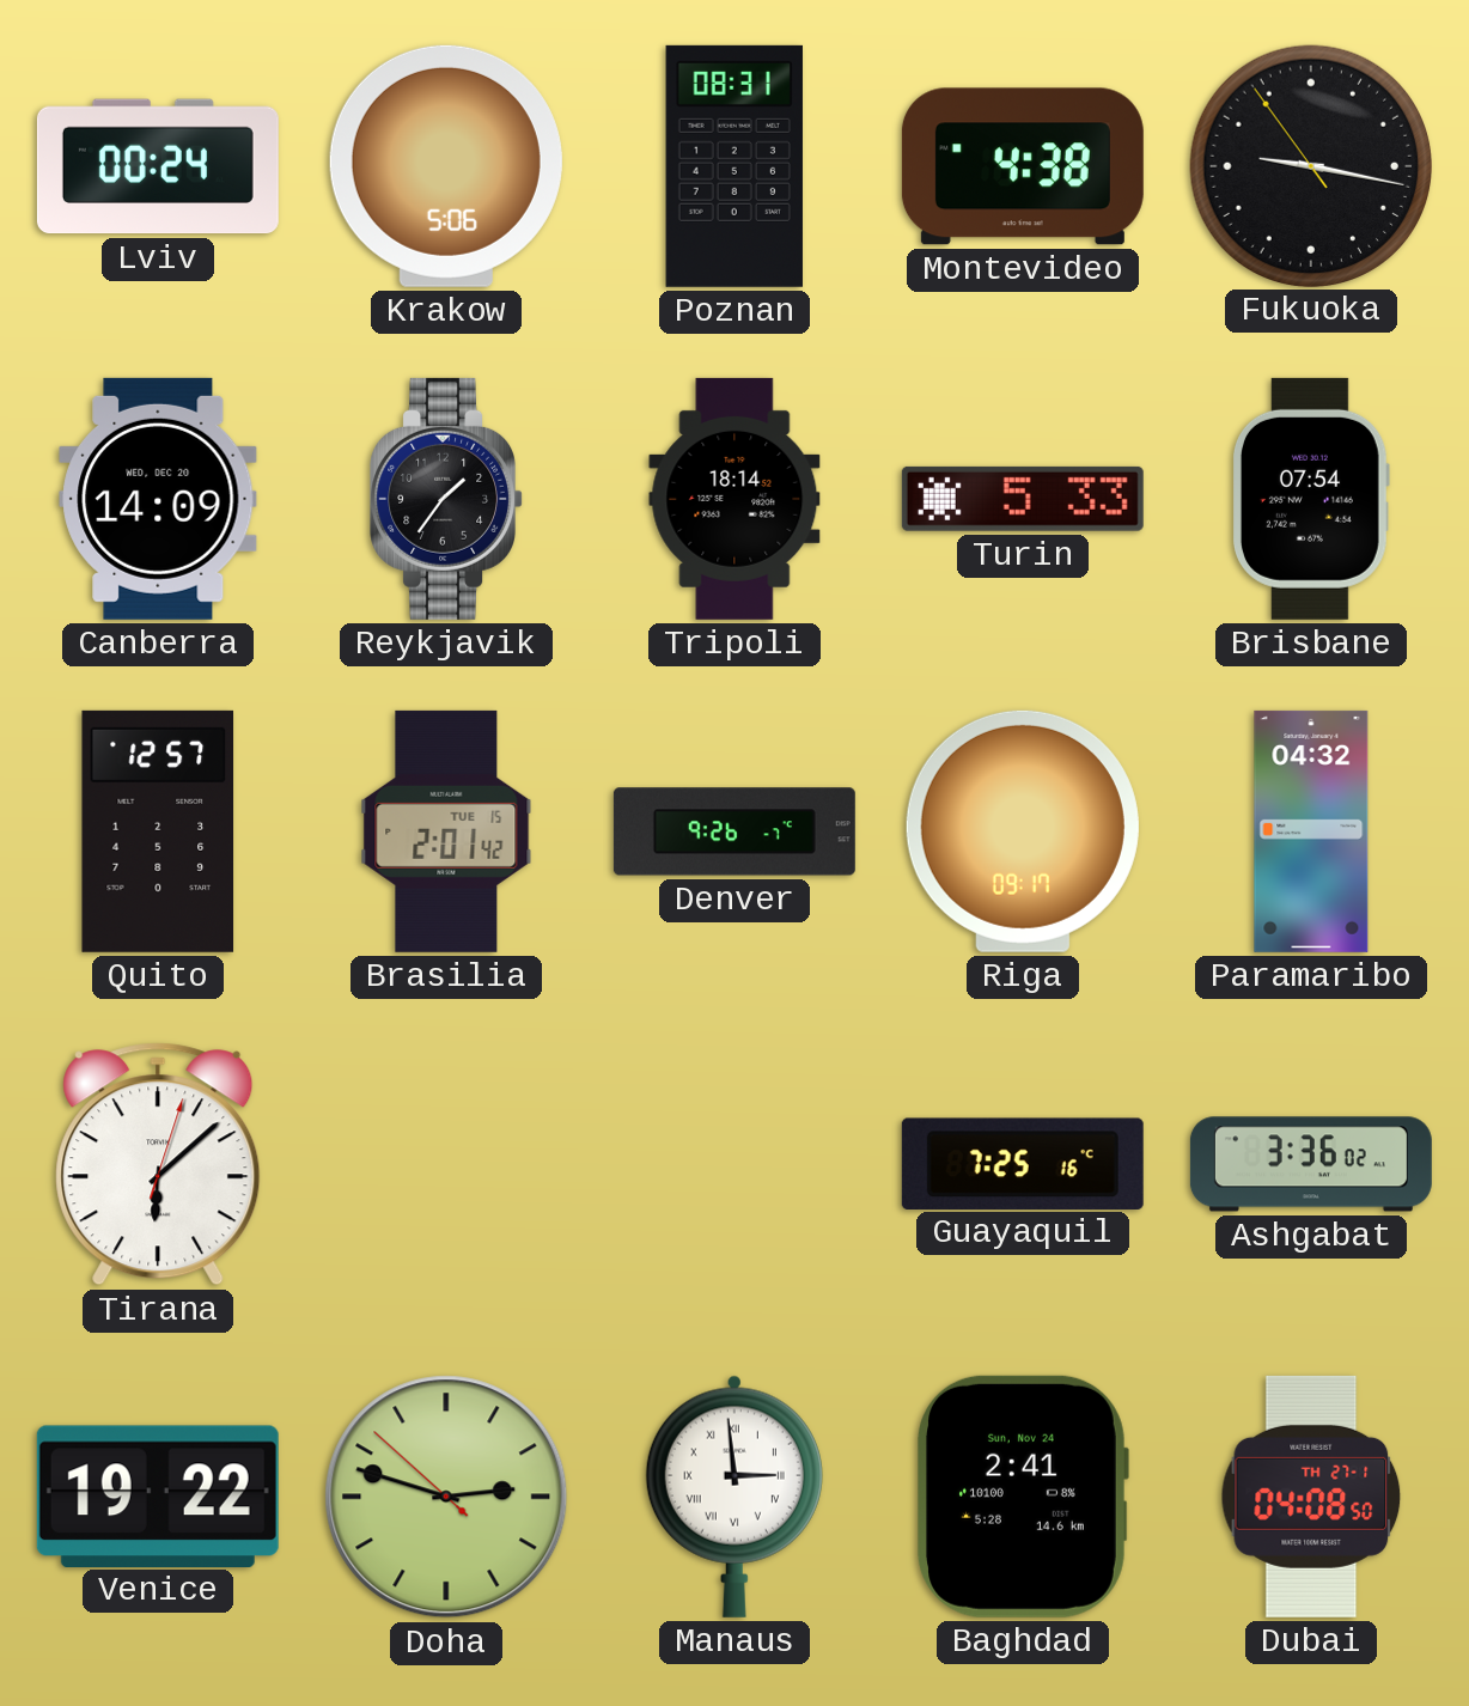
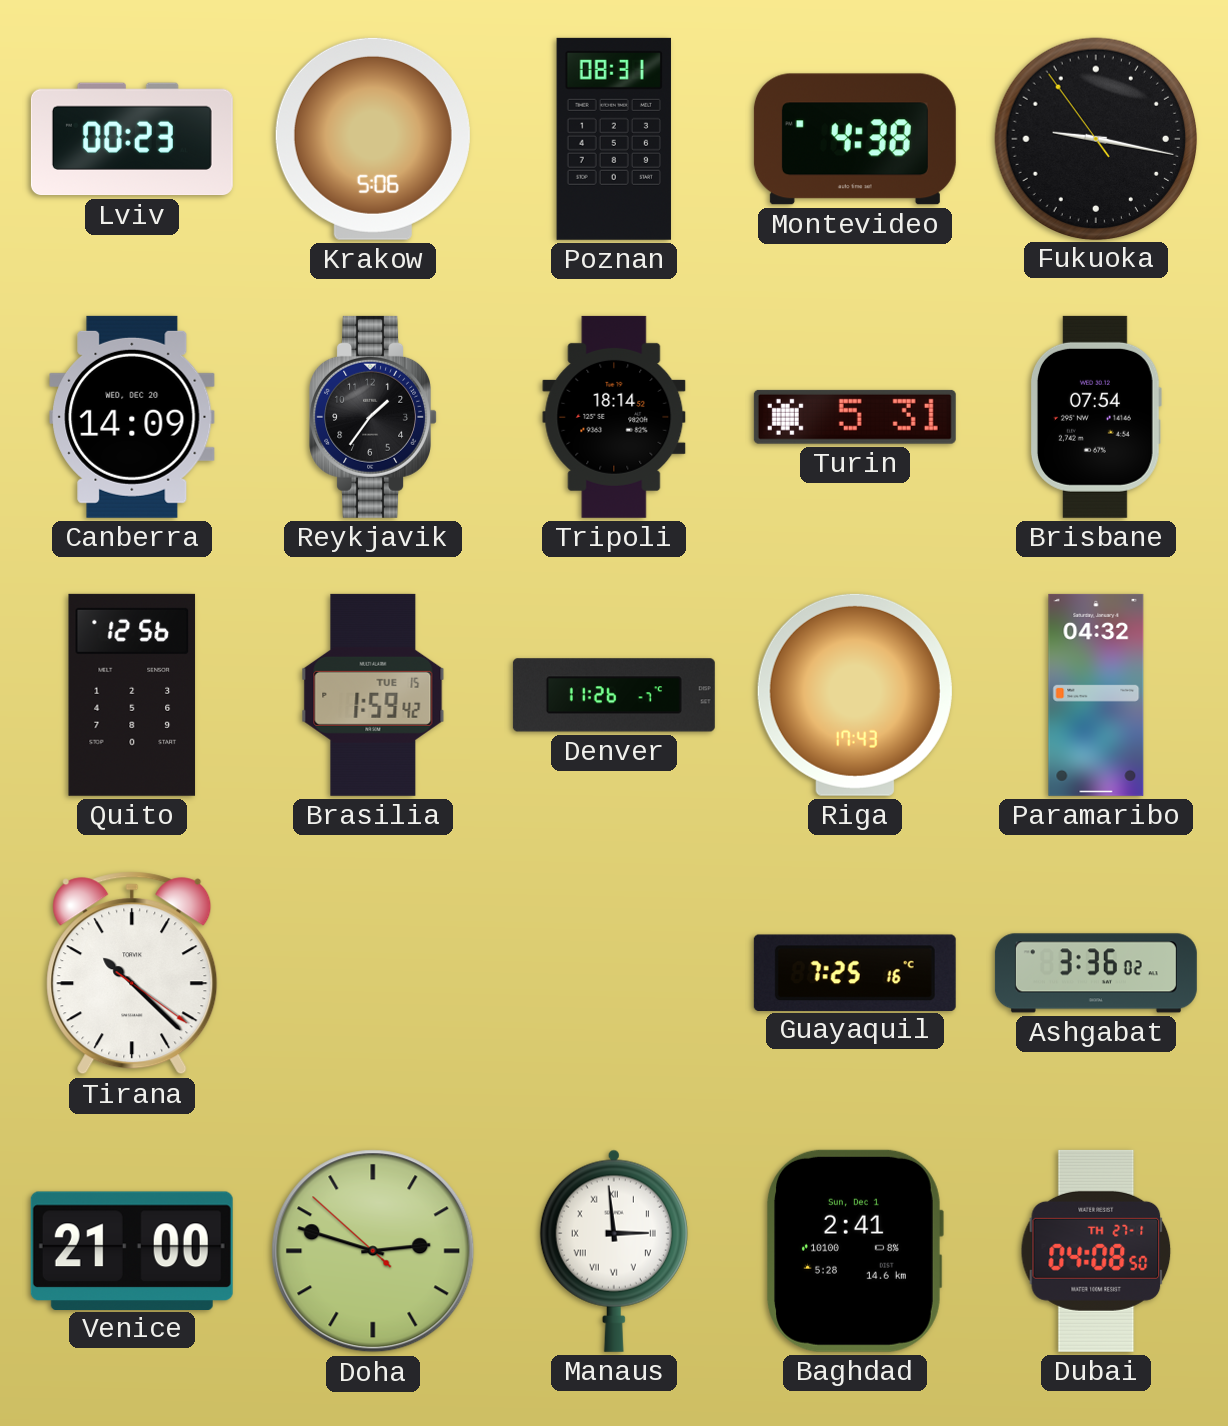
Lviv: 00:24 -> 00:23 (132, 139)
Turin: 5:33 -> 5:31 (855, 417)
Quito: 12:57 -> 12:56 (132, 695)
Brasilia: 2:01 -> 1:59 (373, 695)
Denver: 9:26 -> 11:26 (614, 695)
Riga: 09:17 -> 17:43 (855, 695)
Tirana: 6:08 -> 10:22 (132, 973)
Venice: 19:22 -> 21:00 (132, 1250)
Baghdad date: Sun, Nov 24 -> Sun, Dec 1 (855, 1251)
